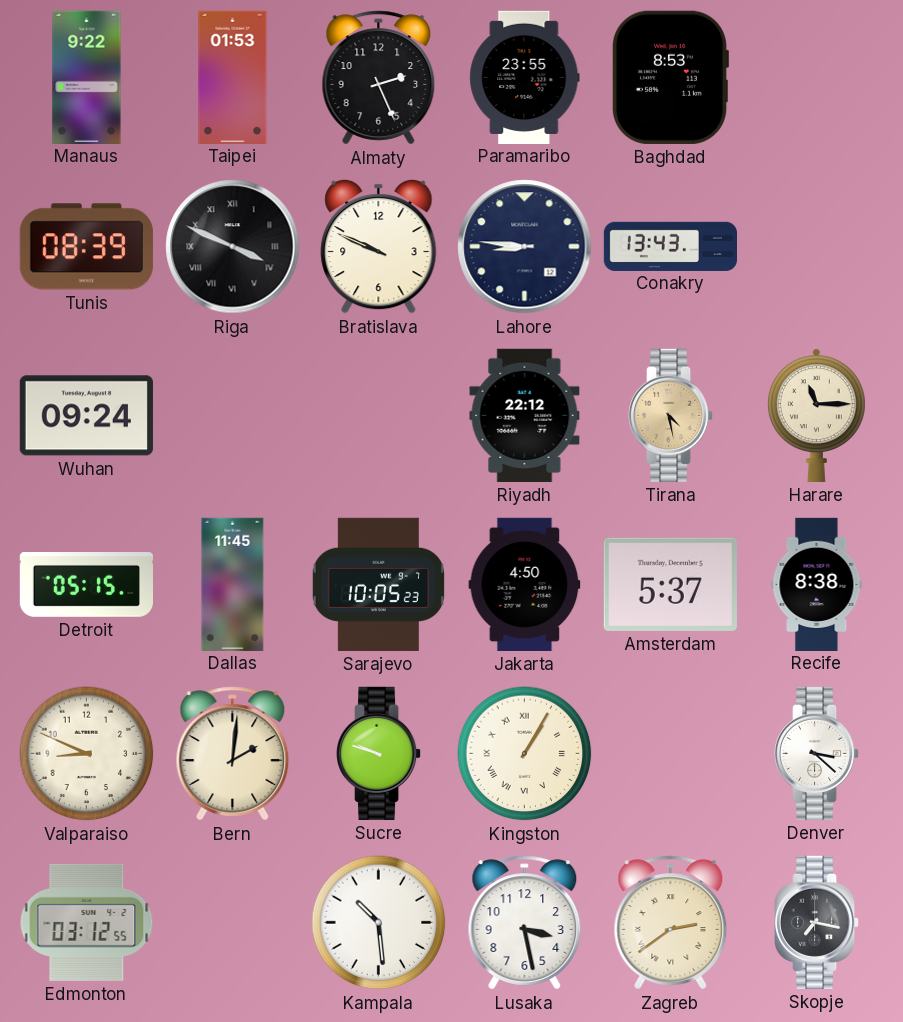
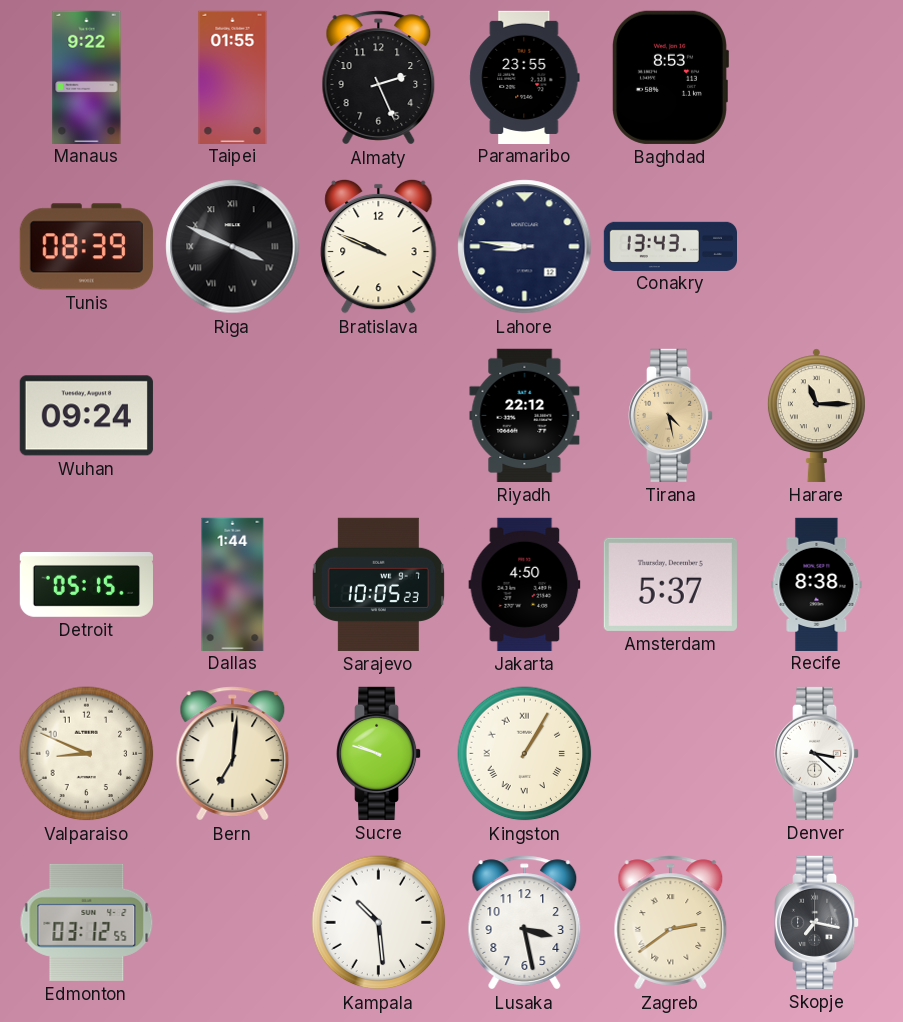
Taipei: 01:53 -> 01:55 (233, 77)
Dallas: 11:45 -> 1:44 (233, 584)
Bern: 2:01 -> 7:01 (233, 754)
